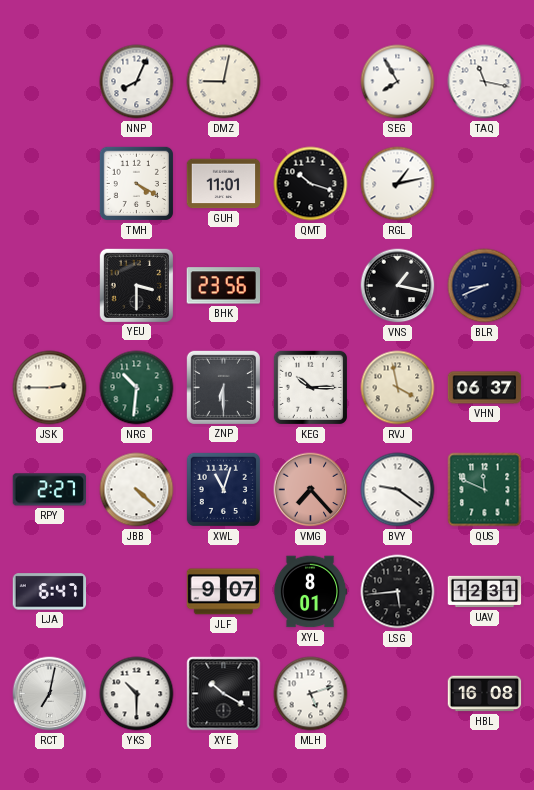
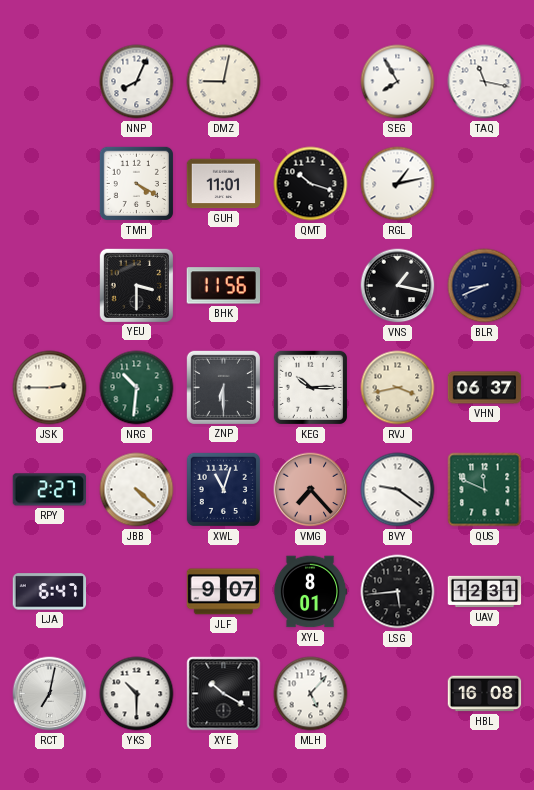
BHK: 23:56 -> 11:56 (223, 286)
RVJ: 3:58 -> 3:43 (398, 388)
MLH: 5:12 -> 5:07 (311, 694)
